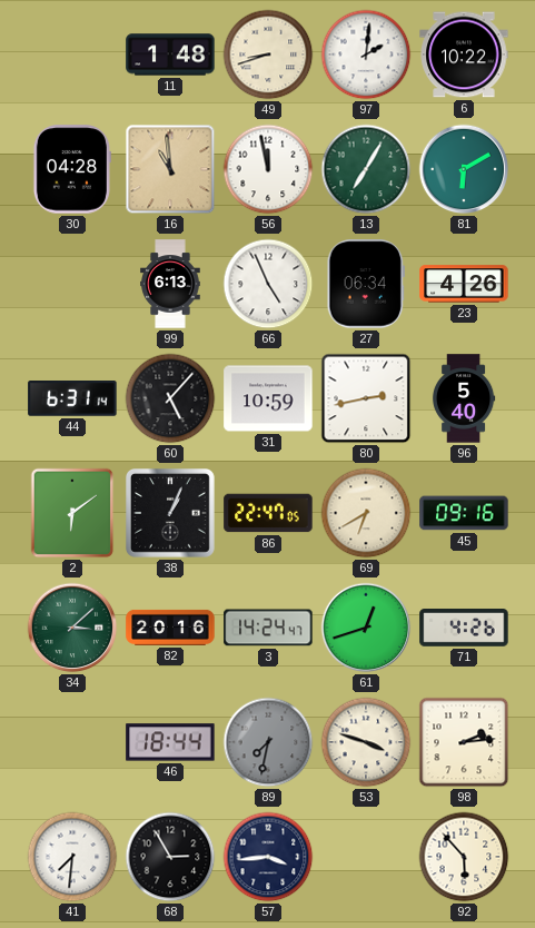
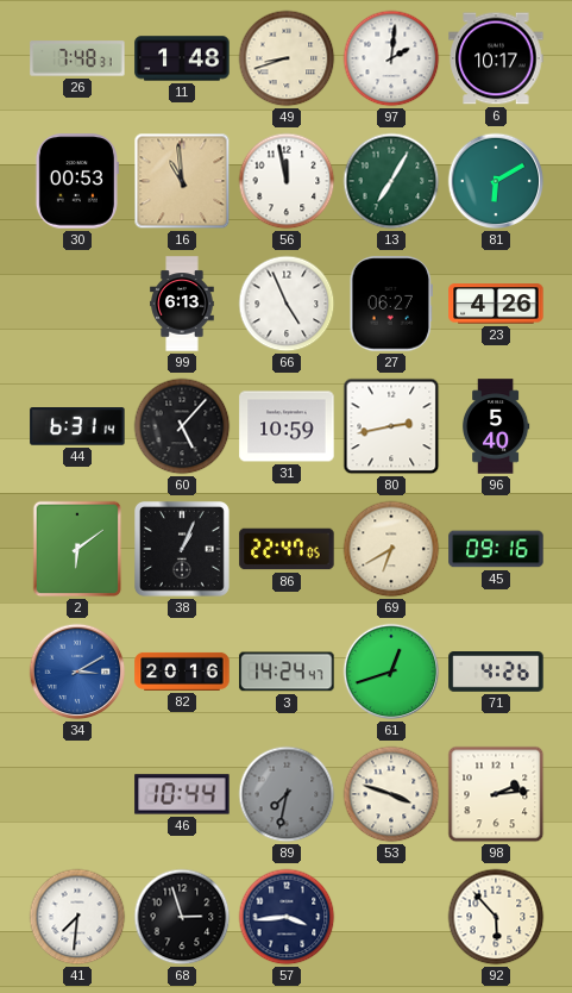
26: none -> 7:48 (77, 58)
6: 10:22 -> 10:17 (496, 58)
30: 04:28 -> 00:53 (76, 181)
27: 06:34 -> 06:27 (390, 304)
34: 3:08 -> 3:10 (77, 672)
34 dial: green -> blue (77, 672)
46: 18:44 -> 10:44 (182, 794)
68: 2:55 -> 2:57 (182, 917)
